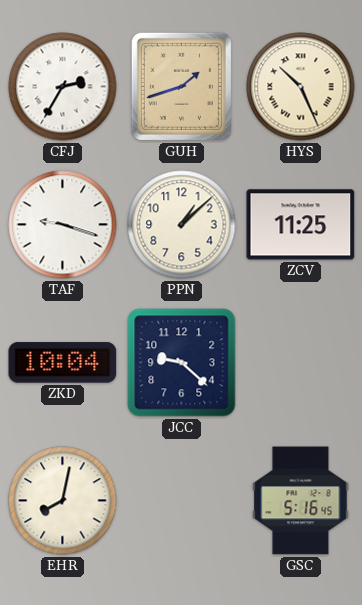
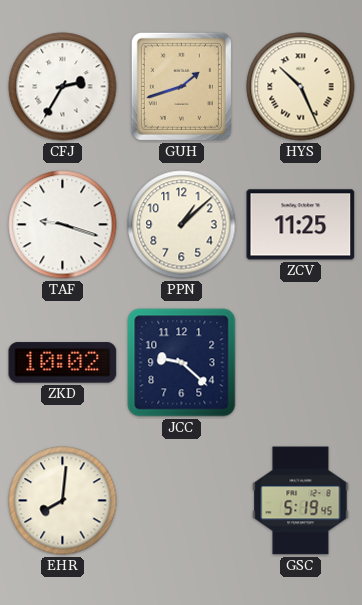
ZKD: 10:04 -> 10:02 (63, 363)
EHR: 8:02 -> 8:01 (63, 501)
GSC: 5:16 -> 5:19 (301, 501)
